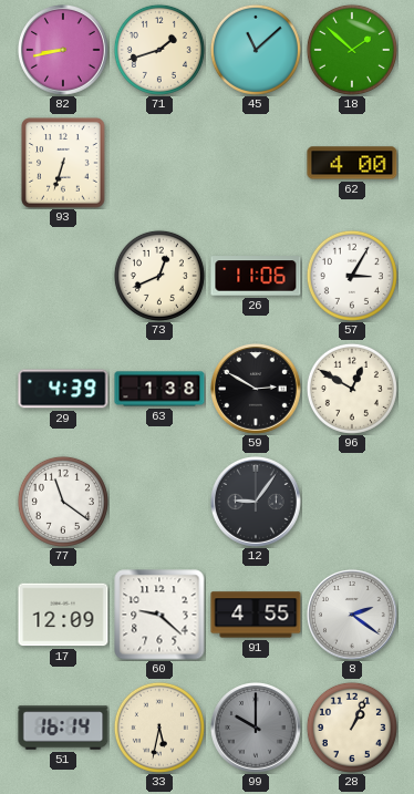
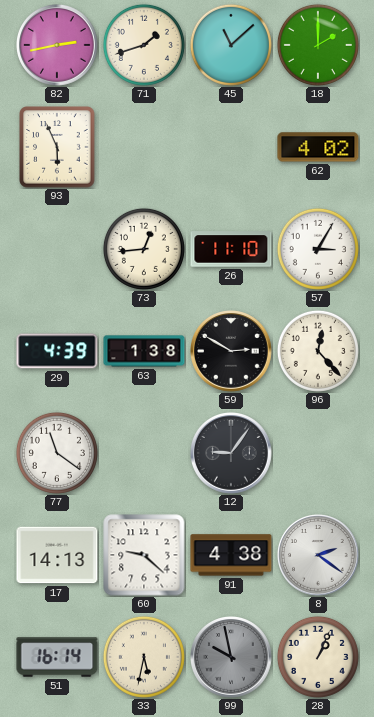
82: 8:43 -> 2:43 (58, 46)
18: 1:52 -> 2:00 (318, 45)
93: 6:33 -> 5:56 (57, 147)
62: 4:00 -> 4:02 (318, 147)
73: 12:41 -> 12:44 (144, 249)
26: 11:06 -> 11:10 (231, 249)
96: 12:50 -> 12:23 (318, 351)
17: 12:09 -> 14:13 (57, 555)
91: 4:55 -> 4:38 (231, 555)
99: 10:00 -> 9:58 (232, 658)
